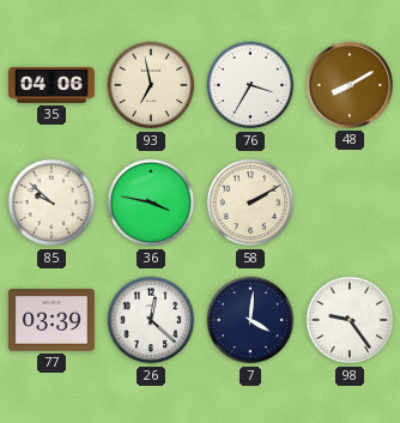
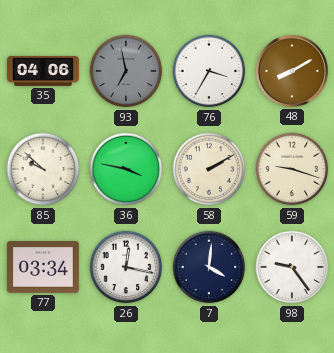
93 dial: cream -> grey (126, 71)
59: none -> 9:18 (292, 169)
77: 03:39 -> 03:34 (43, 267)
26: 12:22 -> 12:17 (126, 267)
